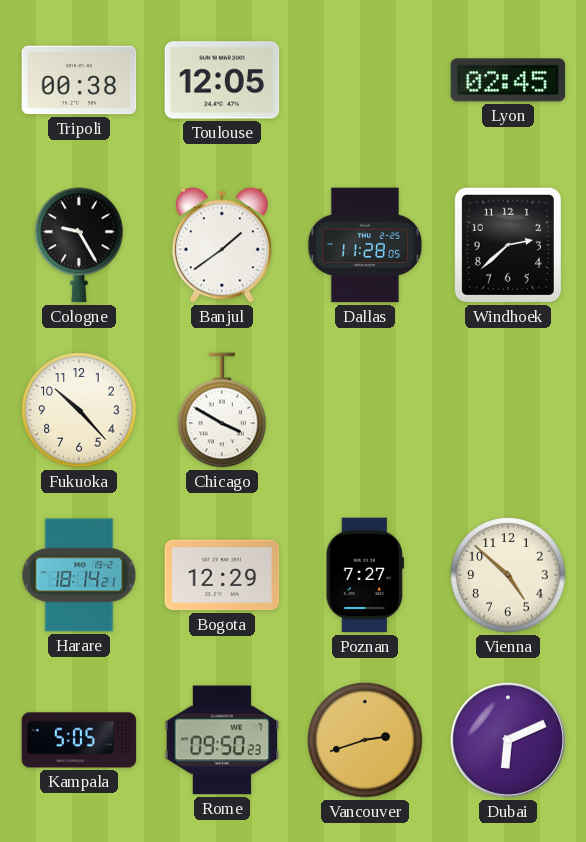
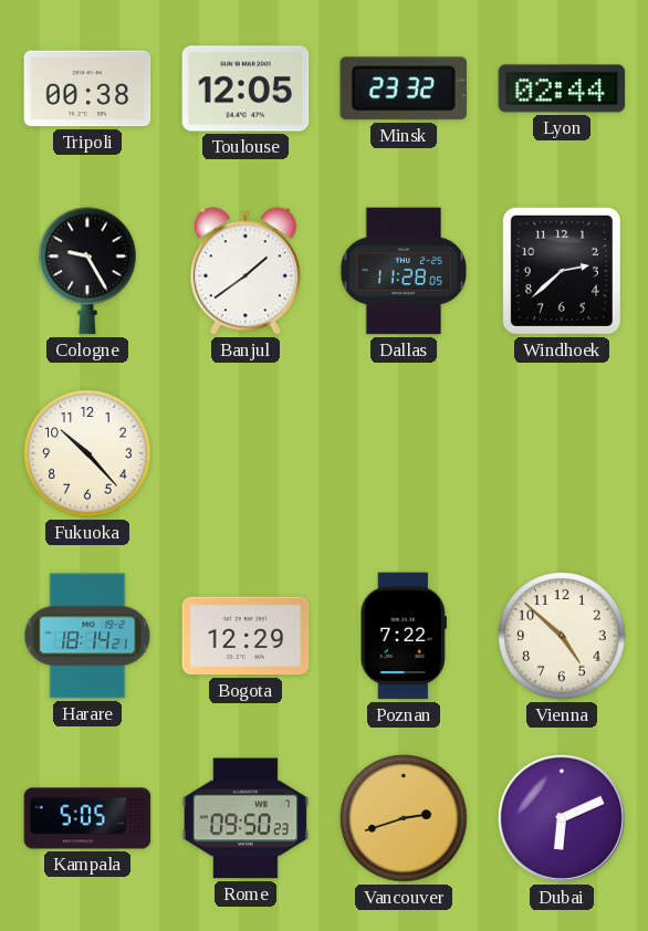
Minsk: none -> 23:32 (403, 88)
Lyon: 02:45 -> 02:44 (562, 88)
Chicago: 3:50 -> none (222, 410)
Poznan: 7:27 -> 7:22 (403, 636)
